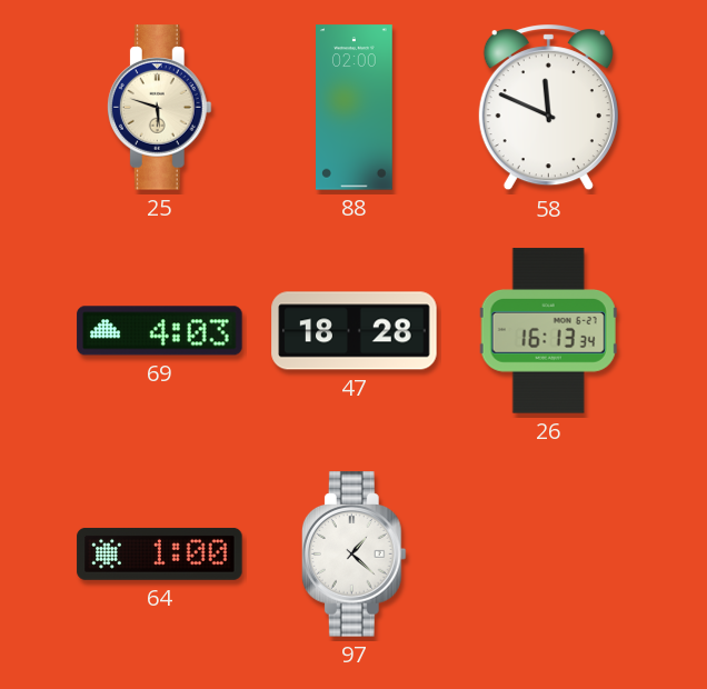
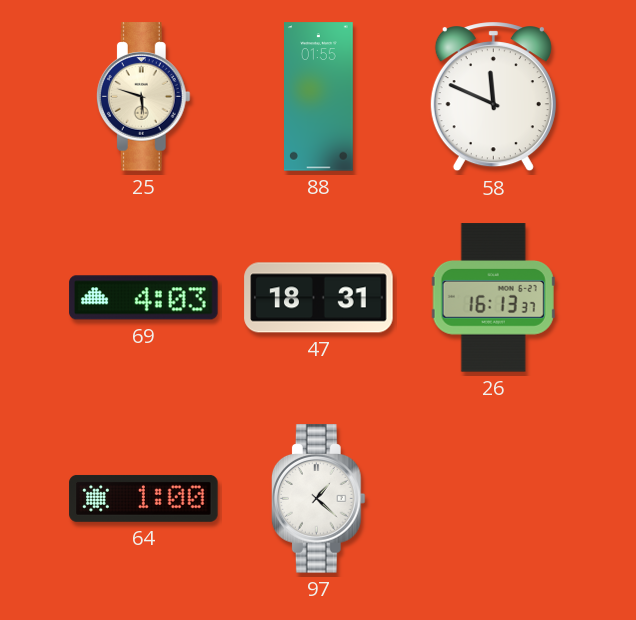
88: 02:00 -> 01:55 (319, 97)
47: 18:28 -> 18:31 (319, 298)
26: 16:13:34 -> 16:13:37 (493, 298)
